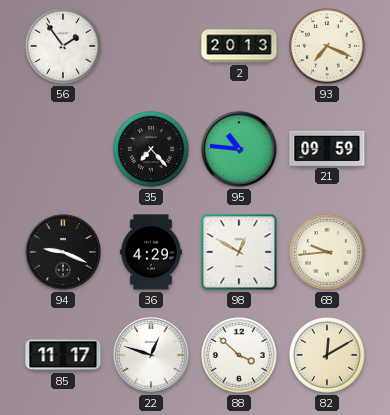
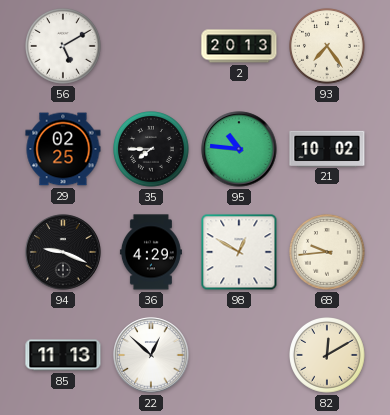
56: 1:54 -> 5:10 (64, 47)
93: 7:19 -> 7:24 (328, 47)
29: none -> 02:25 (63, 149)
35: 7:23 -> 7:45 (152, 150)
21: 09:59 -> 10:02 (327, 148)
85: 11:17 -> 11:13 (63, 355)
22: 12:48 -> 12:52 (151, 355)
88: 3:52 -> none (240, 356)
